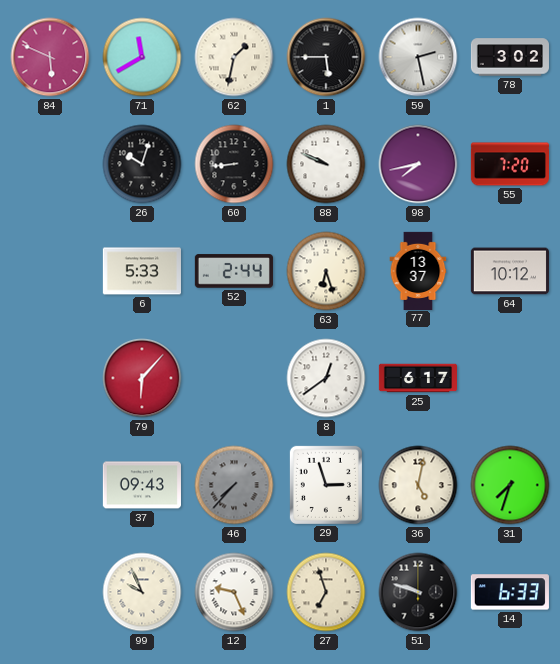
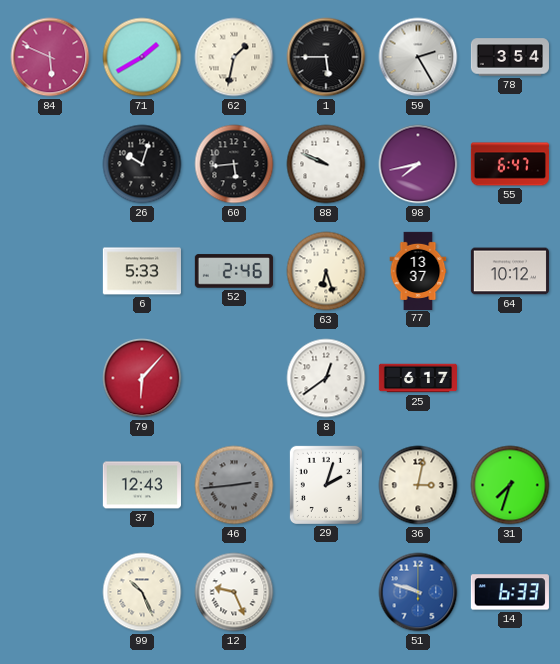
71: 11:40 -> 1:40 (142, 57)
59: 2:28 -> 2:25 (418, 57)
78: 3:02 -> 3:54 (510, 57)
60: 8:44 -> 5:44 (234, 164)
55: 7:20 -> 6:47 (509, 164)
52: 2:44 -> 2:46 (234, 271)
37: 09:43 -> 12:43 (142, 485)
46: 7:37 -> 2:44 (234, 485)
29: 2:57 -> 2:03 (326, 485)
36: 5:02 -> 3:02 (418, 485)
99: 9:56 -> 10:26 (142, 592)
27: 6:57 -> none (326, 592)
51 dial: black -> blue (418, 592)
